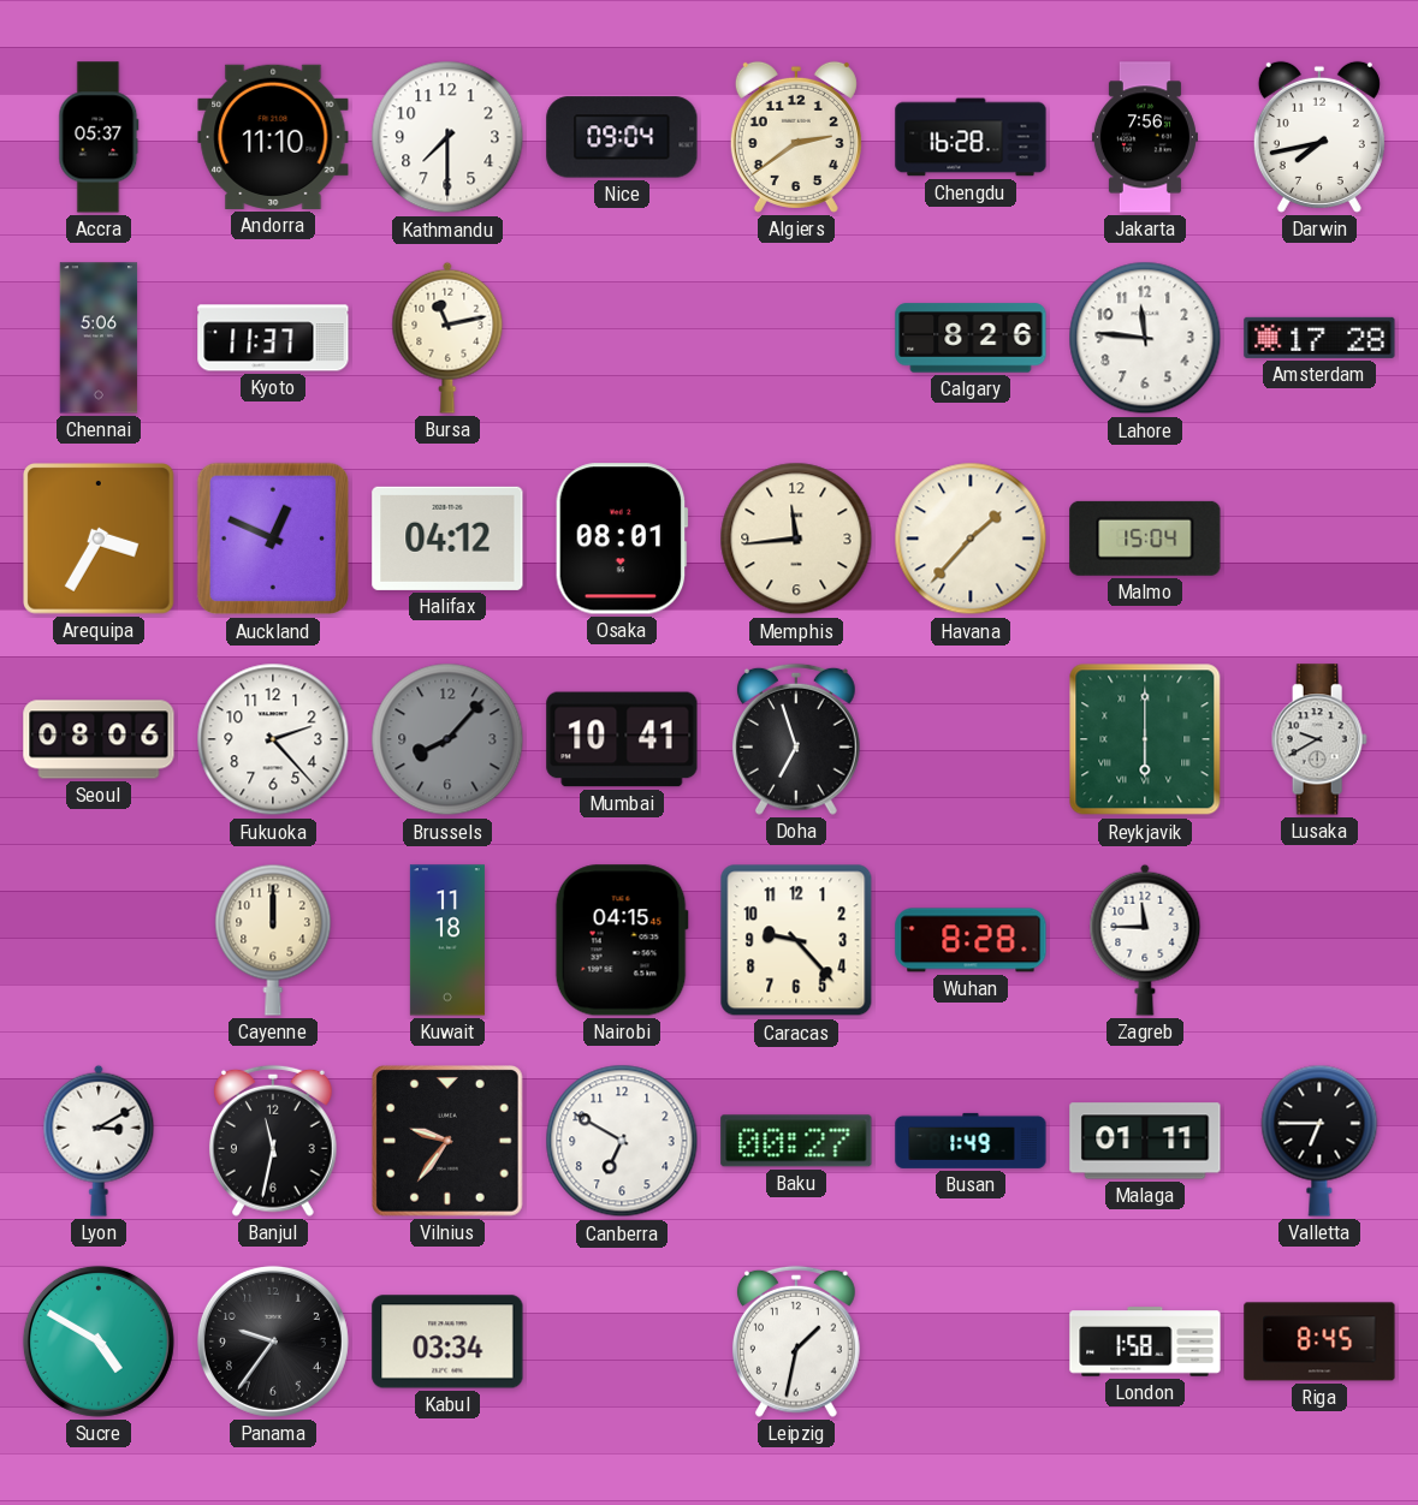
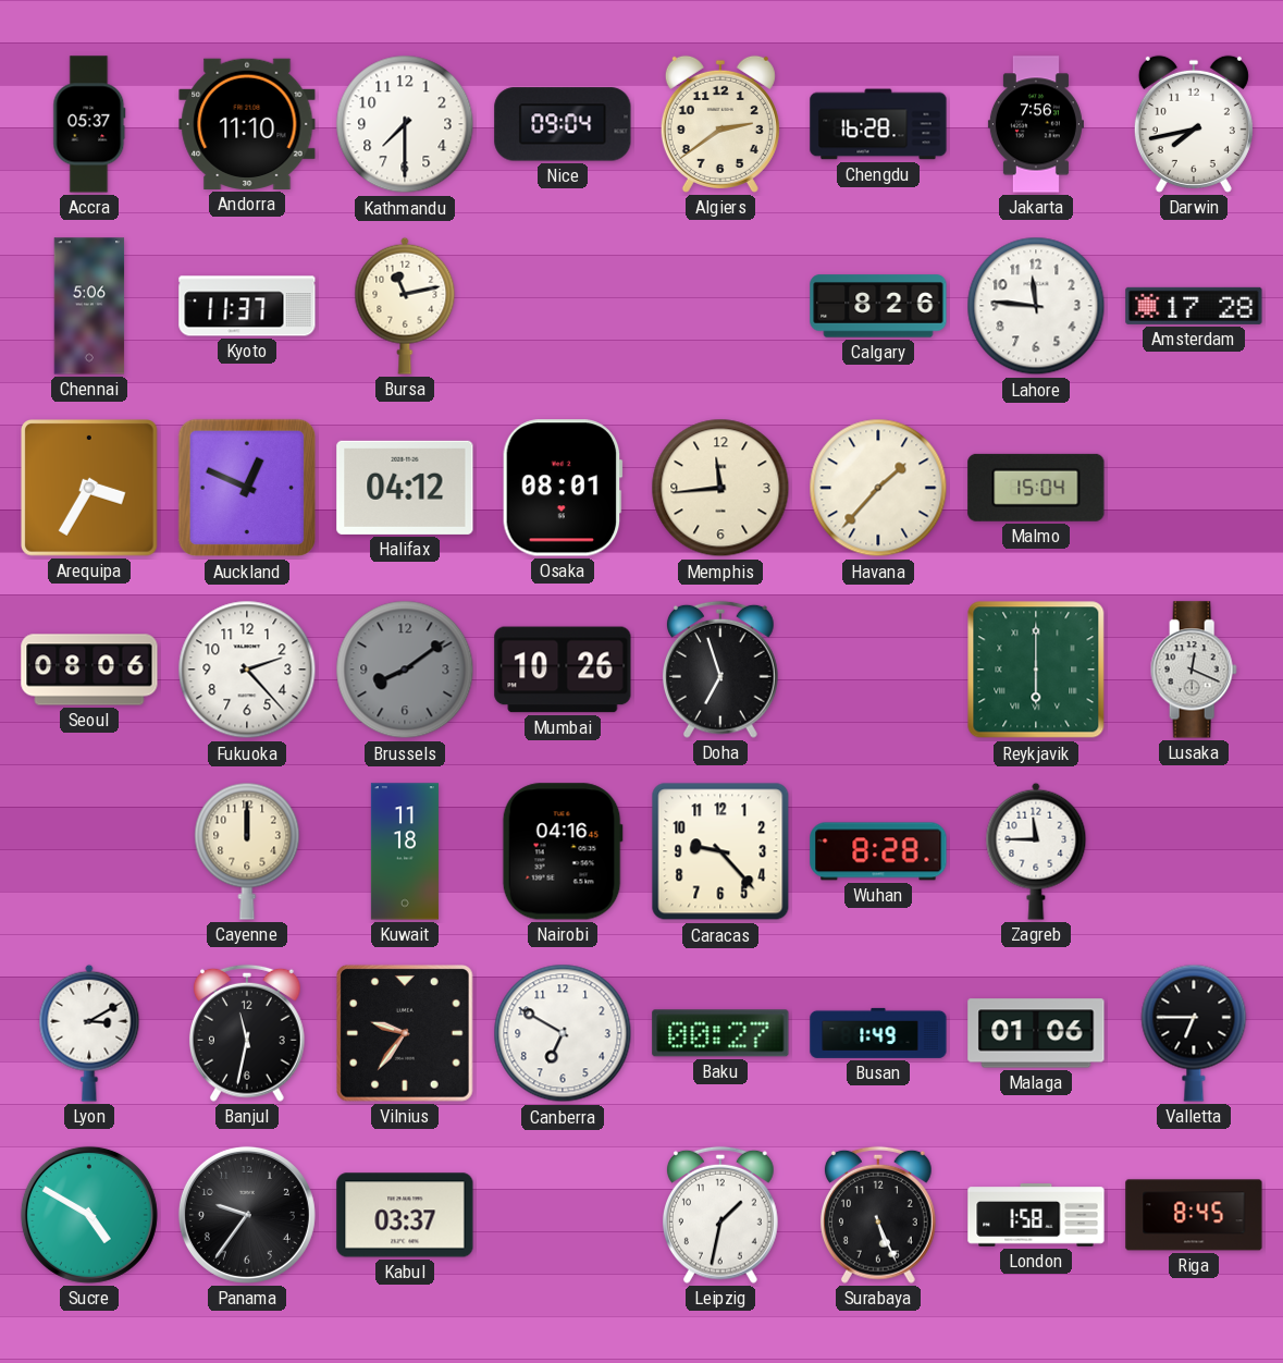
Brussels: 8:07 -> 8:09 (405, 670)
Mumbai: 10:41 -> 10:26 (563, 670)
Lusaka: 9:40 -> 12:19 (1194, 670)
Nairobi: 04:15 -> 04:16 (563, 851)
Malaga: 01:11 -> 01:06 (1036, 1033)
Kabul: 03:34 -> 03:37 (405, 1215)
Surabaya: none -> 5:26 (878, 1215)
